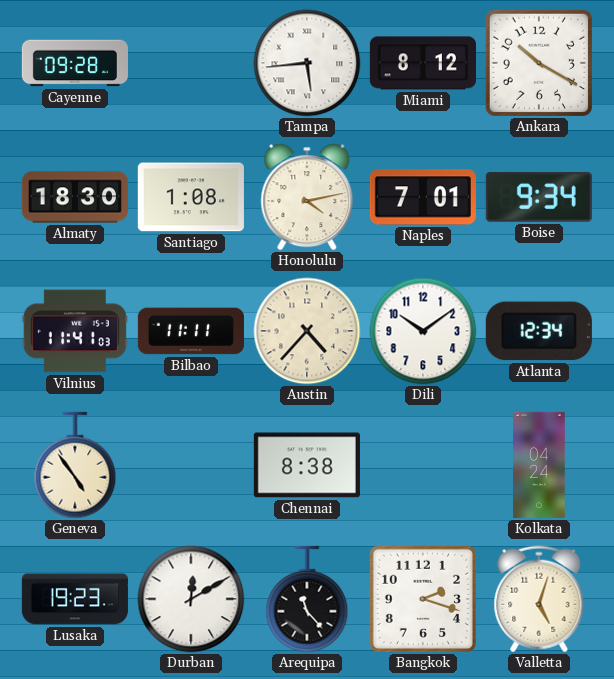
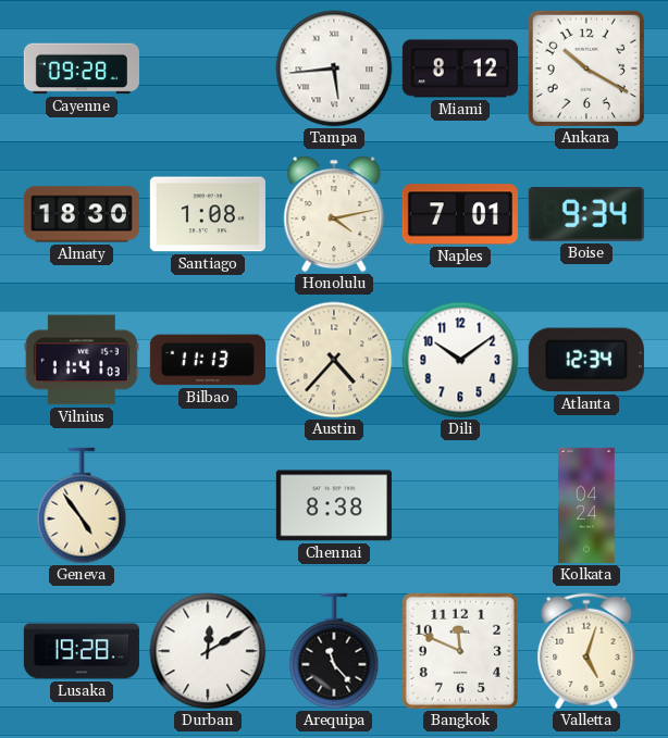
Bilbao: 11:11 -> 11:13 (208, 360)
Lusaka: 19:23 -> 19:28 (82, 651)
Bangkok: 2:18 -> 11:49 (460, 651)
